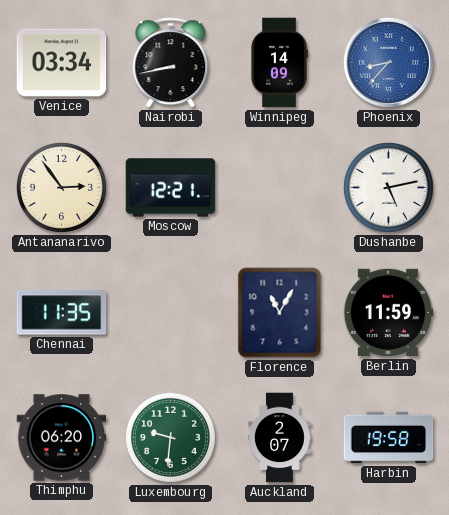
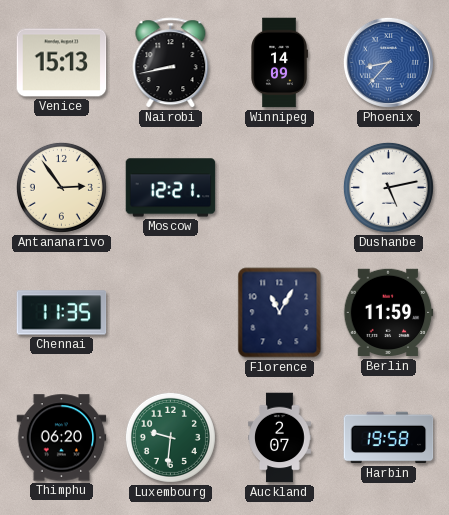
Venice: 03:34 -> 15:13 (62, 63)
